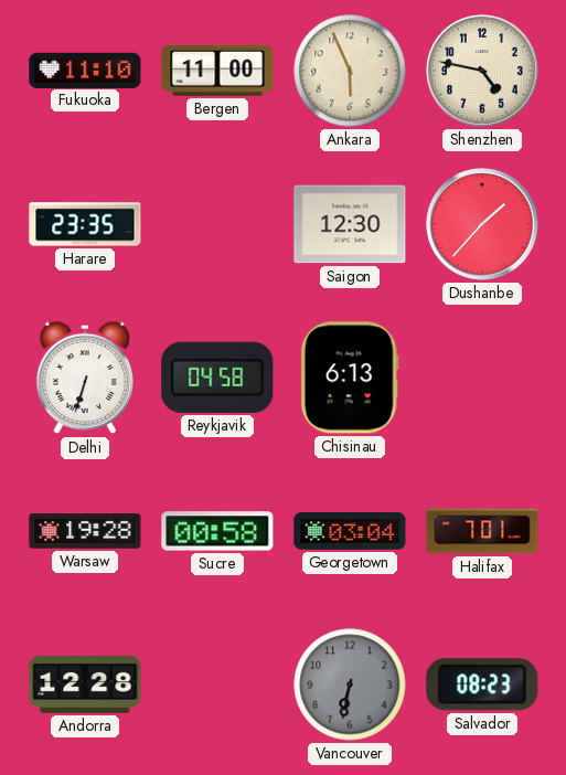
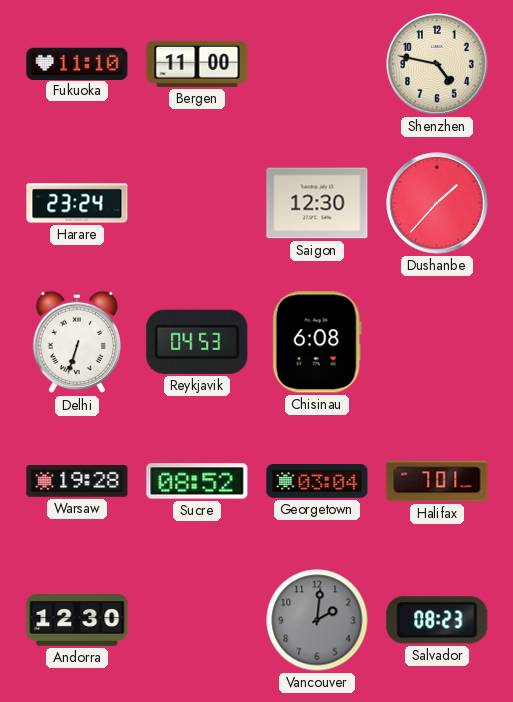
Ankara: 5:56 -> none (350, 71)
Harare: 23:35 -> 23:24 (77, 203)
Reykjavik: 04:58 -> 04:53 (197, 342)
Chisinau: 6:13 -> 6:08 (317, 342)
Sucre: 00:58 -> 08:52 (197, 481)
Andorra: 12:28 -> 12:30 (77, 621)
Vancouver: 6:32 -> 2:01 (317, 620)
